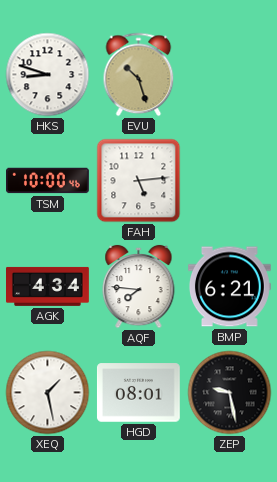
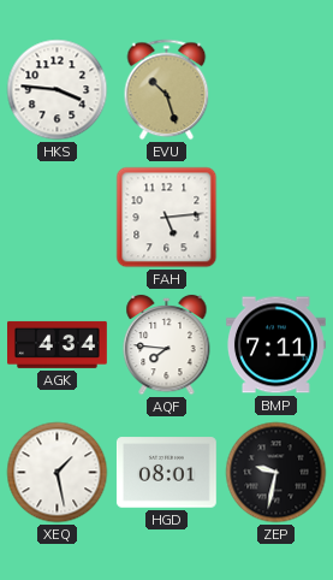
HKS: 8:48 -> 3:46 (58, 90)
TSM: 10:00 -> none (48, 181)
BMP: 6:21 -> 7:11 (276, 345)
ZEP: 9:28 -> 9:32 (276, 473)
